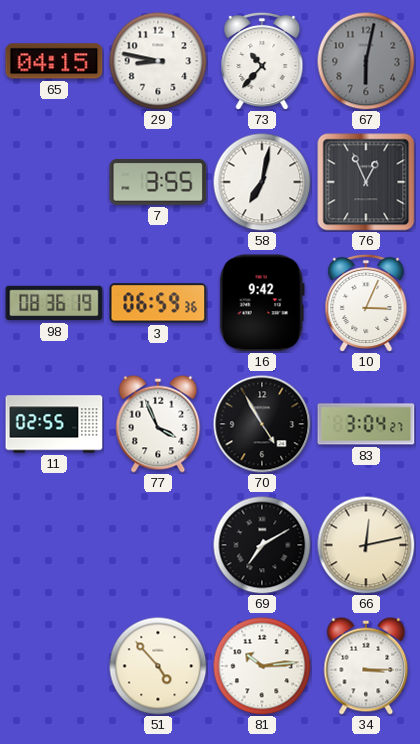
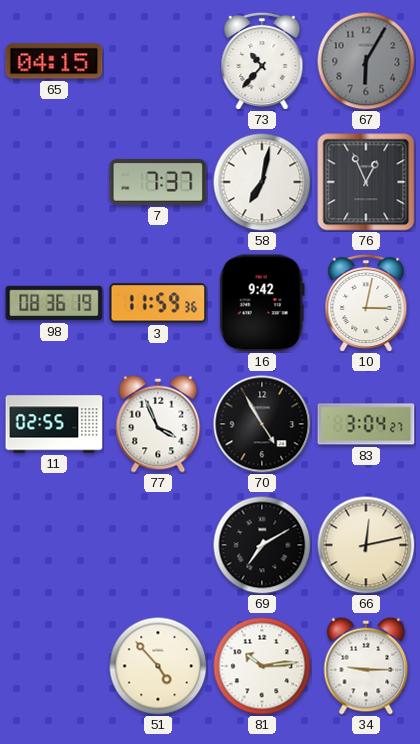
29: 8:47 -> none (158, 61)
67: 6:02 -> 6:05 (366, 61)
7: 3:55 -> 7:37 (158, 182)
3: 06:59 -> 11:59 (158, 303)
10: 3:04 -> 3:02 (366, 303)
34: 3:15 -> 9:15 (366, 666)
